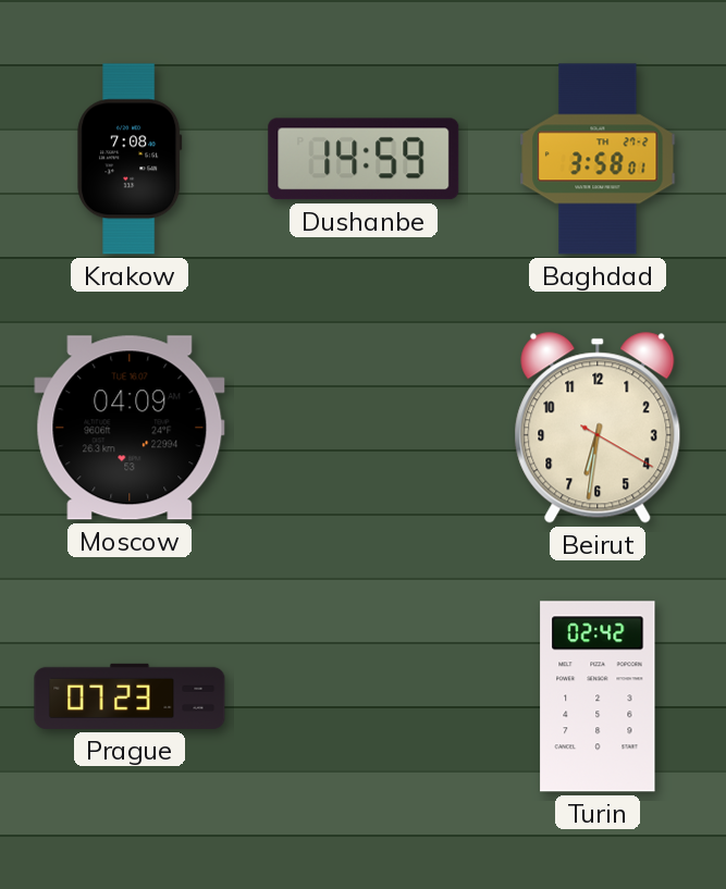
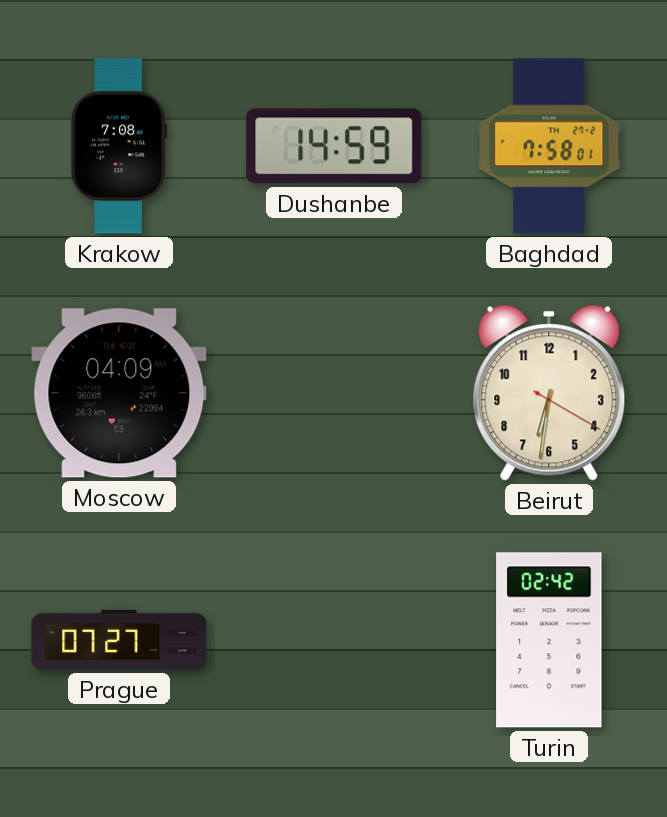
Baghdad: 3:58 -> 7:58 (549, 146)
Prague: 07:23 -> 07:27 (119, 640)
